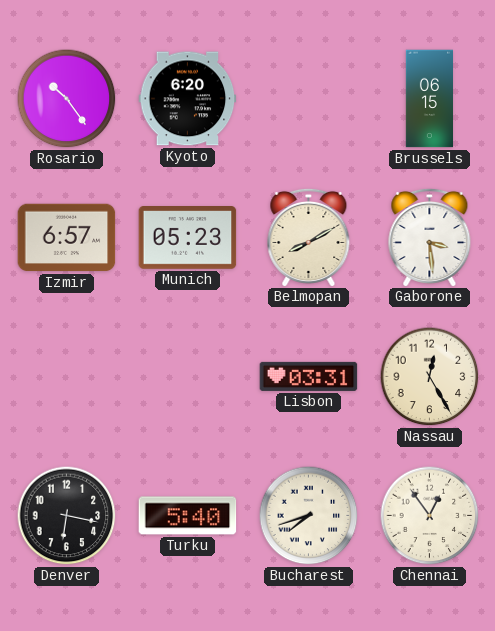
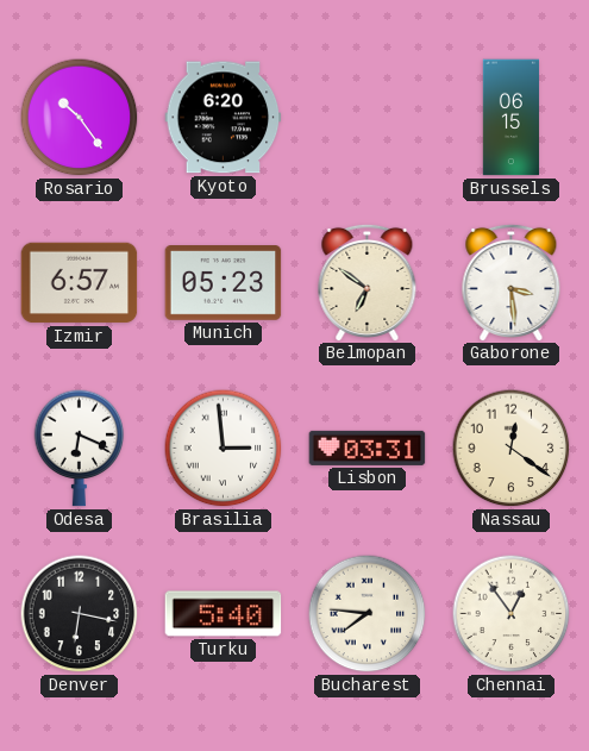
Belmopan: 8:10 -> 6:51 (368, 282)
Odesa: none -> 6:19 (80, 449)
Brasilia: none -> 2:59 (224, 449)
Nassau: 12:25 -> 12:21 (512, 449)
Bucharest: 7:42 -> 7:46 (368, 614)
